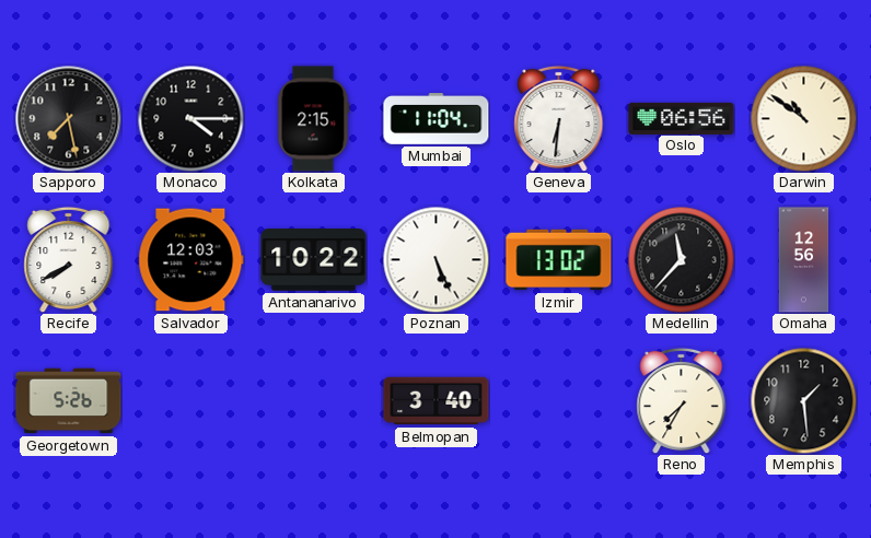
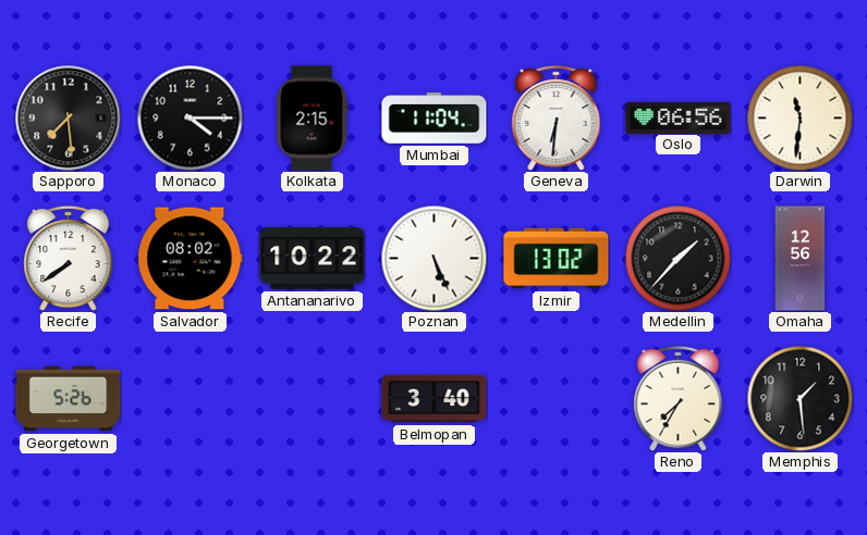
Sapporo: 7:28 -> 7:29 (69, 119)
Darwin: 10:51 -> 11:31 (799, 117)
Recife: 7:40 -> 7:39 (69, 258)
Salvador: 12:03 -> 08:02 (191, 259)
Medellin: 11:37 -> 1:37 (677, 258)
